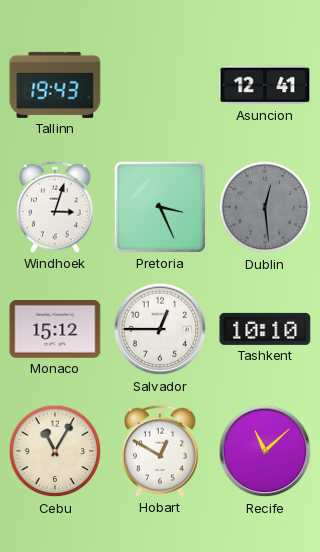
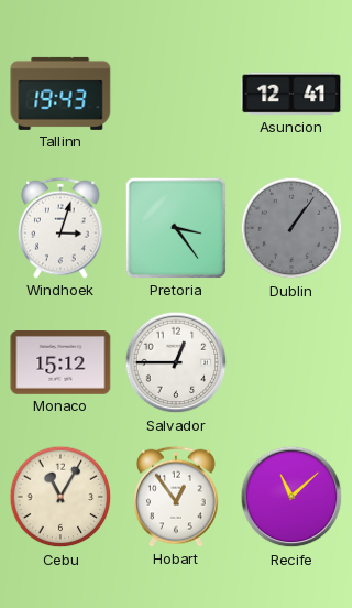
Pretoria: 3:26 -> 3:24 (176, 228)
Dublin: 12:29 -> 1:06 (291, 228)
Tashkent: 10:10 -> none (265, 329)
Hobart: 12:50 -> 12:54 (176, 497)
